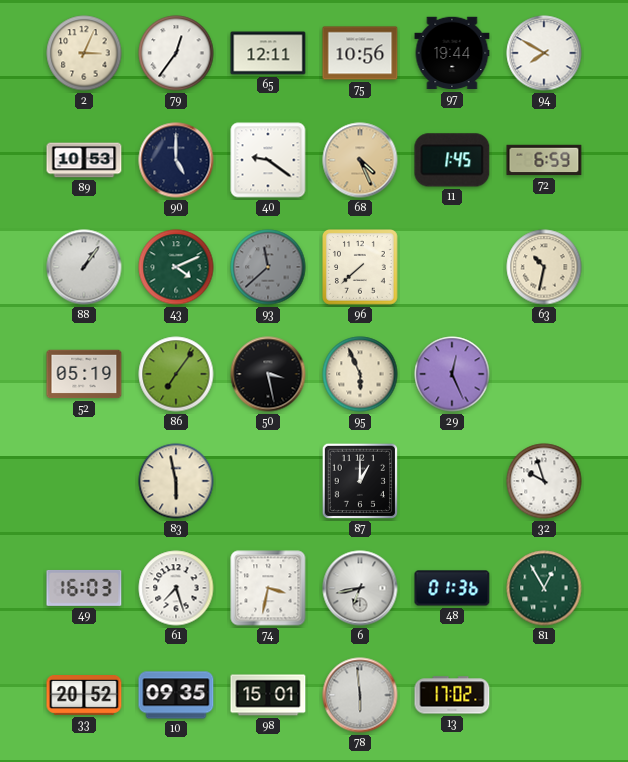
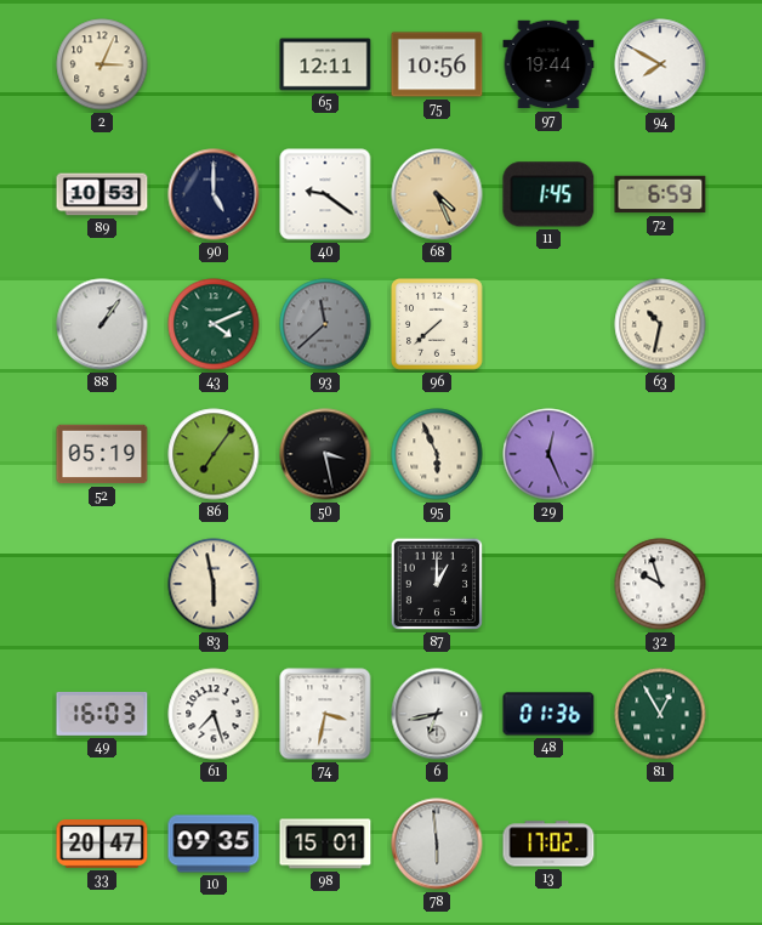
79: 12:36 -> none (176, 53)
33: 20:52 -> 20:47 (102, 845)
